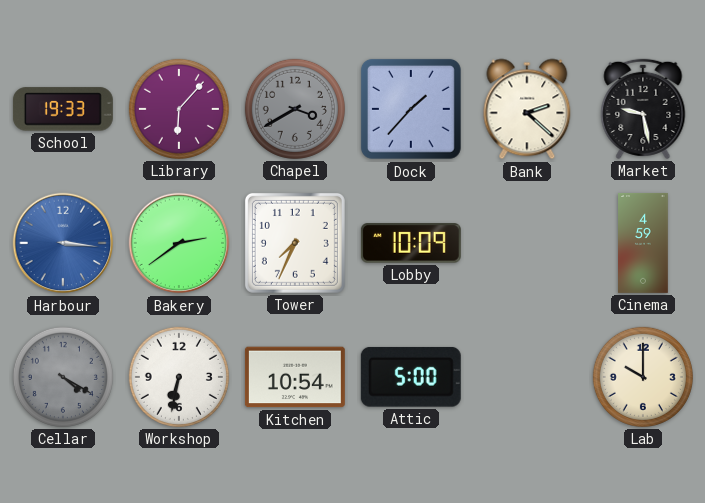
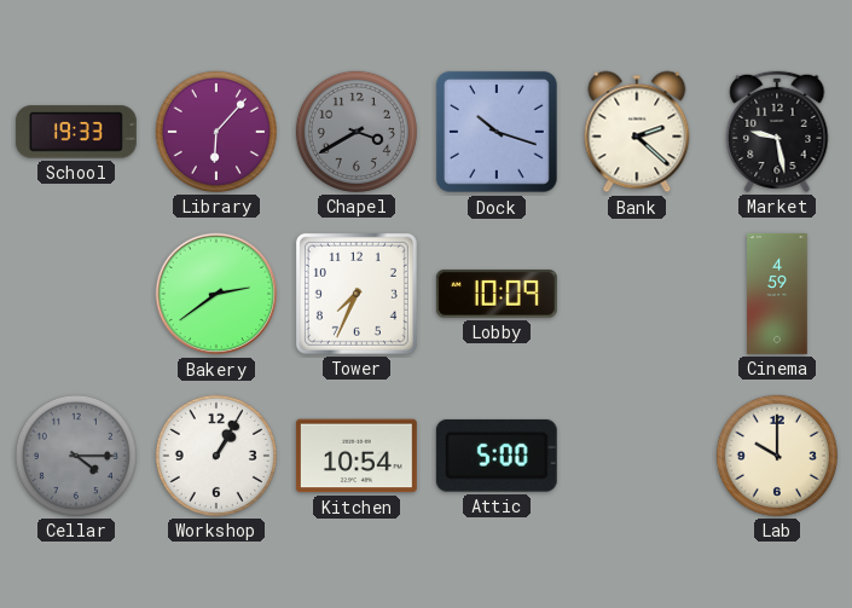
Dock: 1:37 -> 10:18 (497, 132)
Harbour: 3:16 -> none (63, 243)
Cellar: 4:20 -> 4:15 (76, 456)
Workshop: 6:32 -> 1:05 (216, 456)
